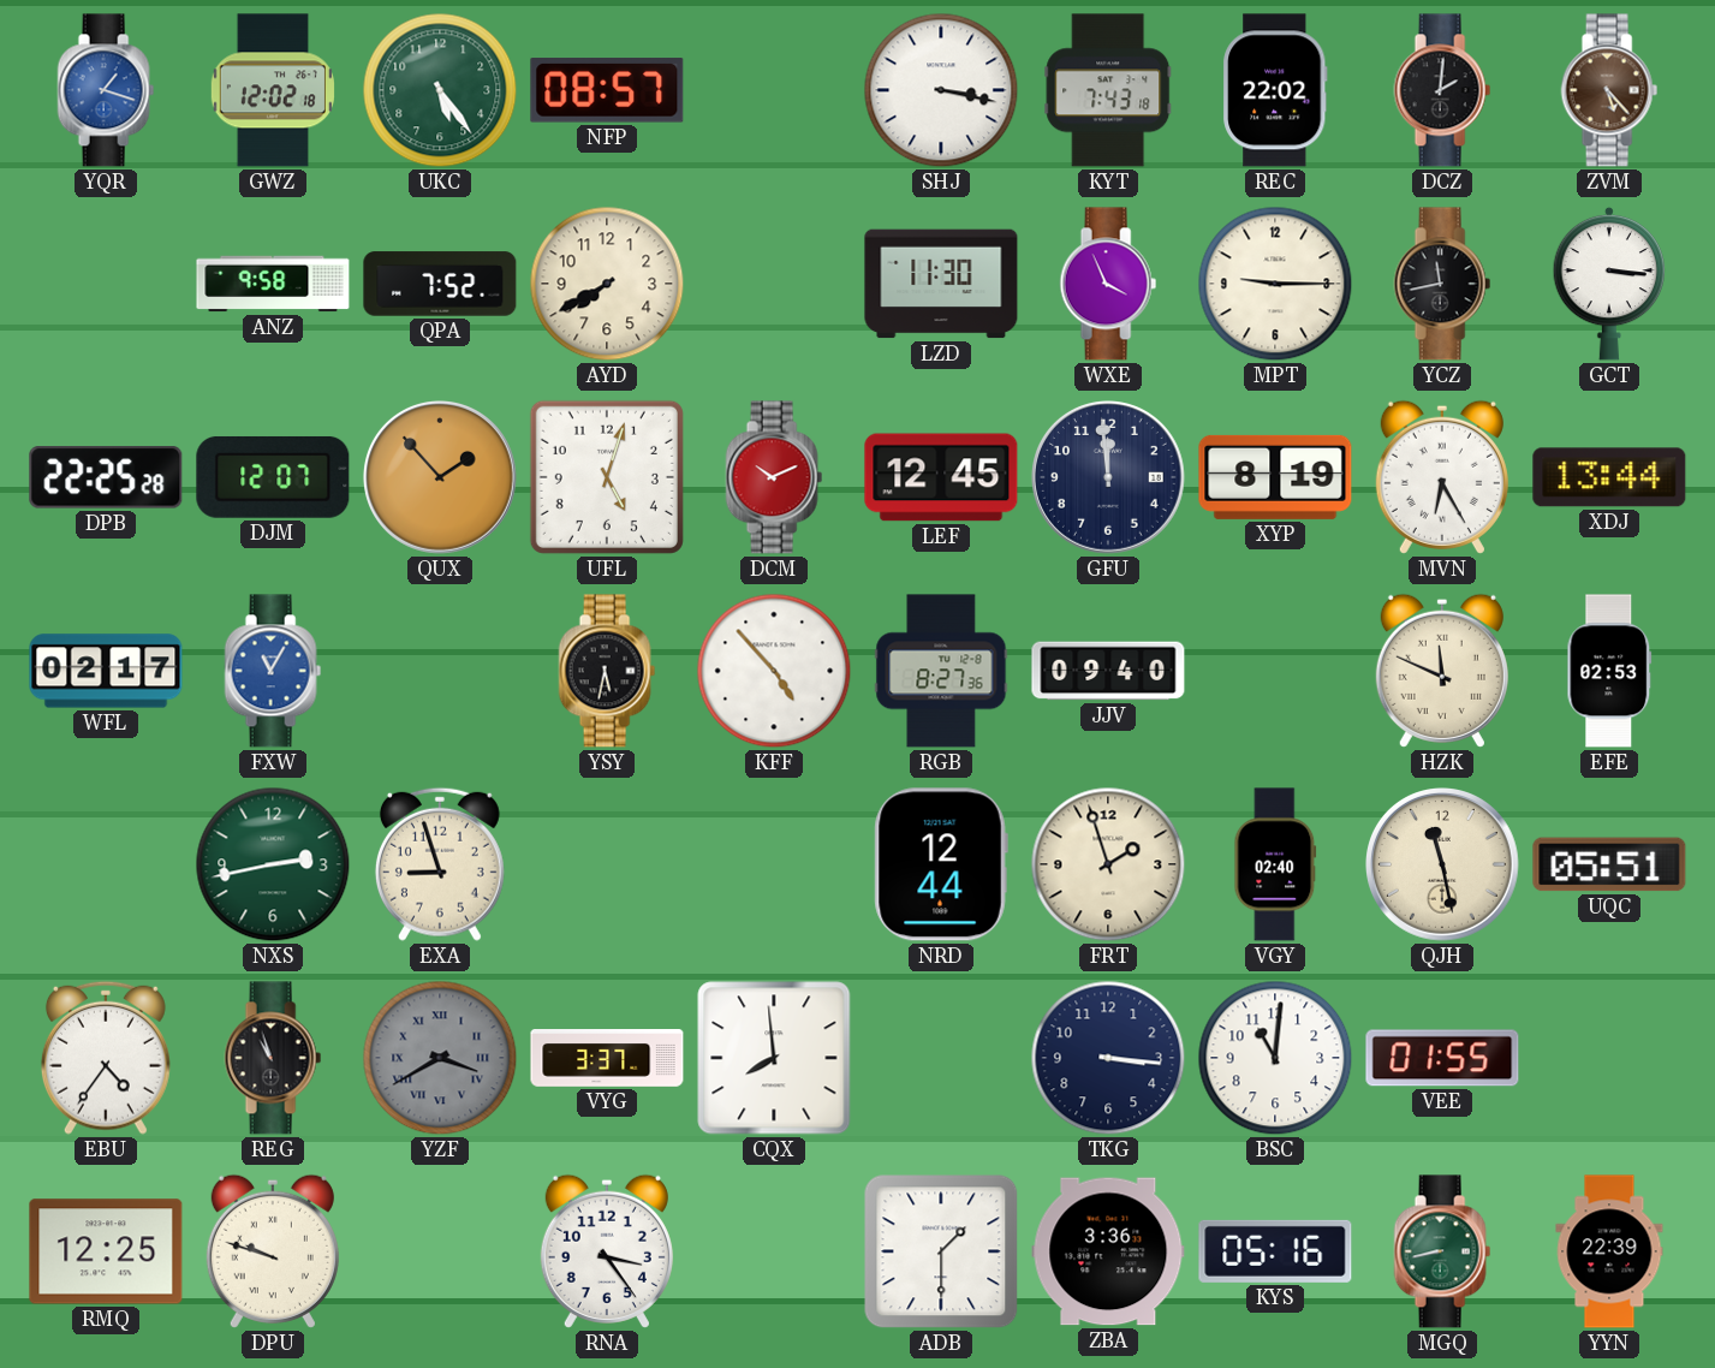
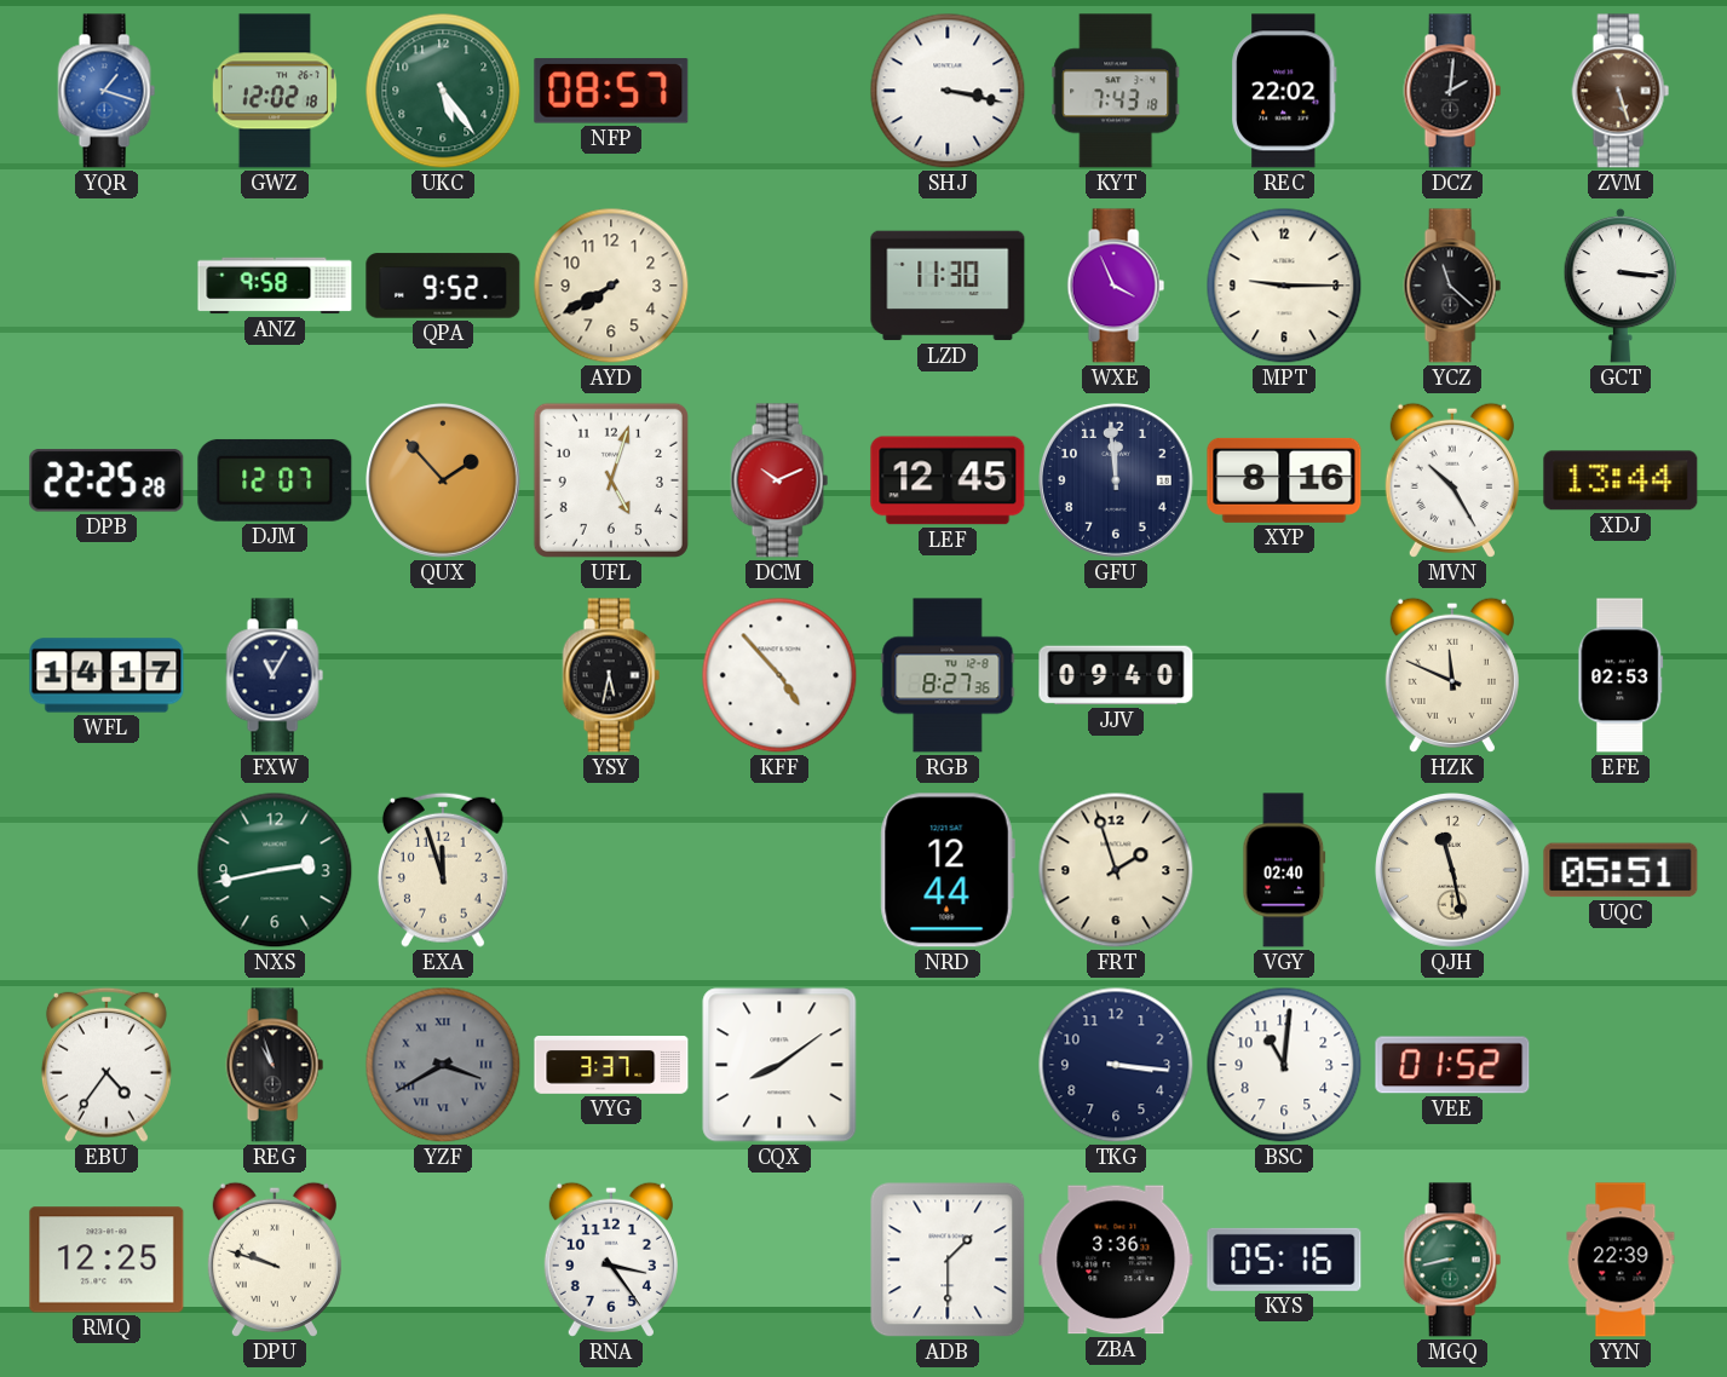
ZVM: 5:23 -> 5:27 (1620, 91)
QPA: 7:52 -> 9:52 (443, 286)
YCZ: 11:43 -> 11:22 (1452, 286)
XYP: 8:19 -> 8:16 (1284, 480)
MVN: 6:25 -> 10:25 (1452, 480)
WFL: 02:17 -> 14:17 (107, 675)
FXW dial: blue -> navy (275, 675)
EXA: 8:57 -> 11:57 (443, 870)
CQX: 7:59 -> 8:09 (779, 1065)
VEE: 01:55 -> 01:52 (1452, 1065)
